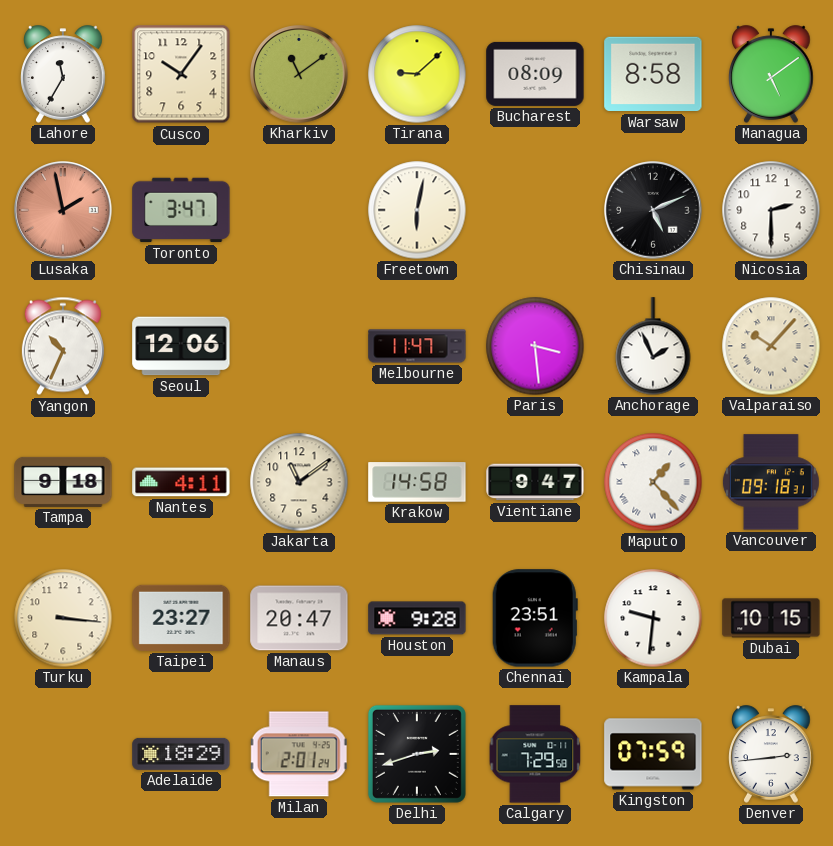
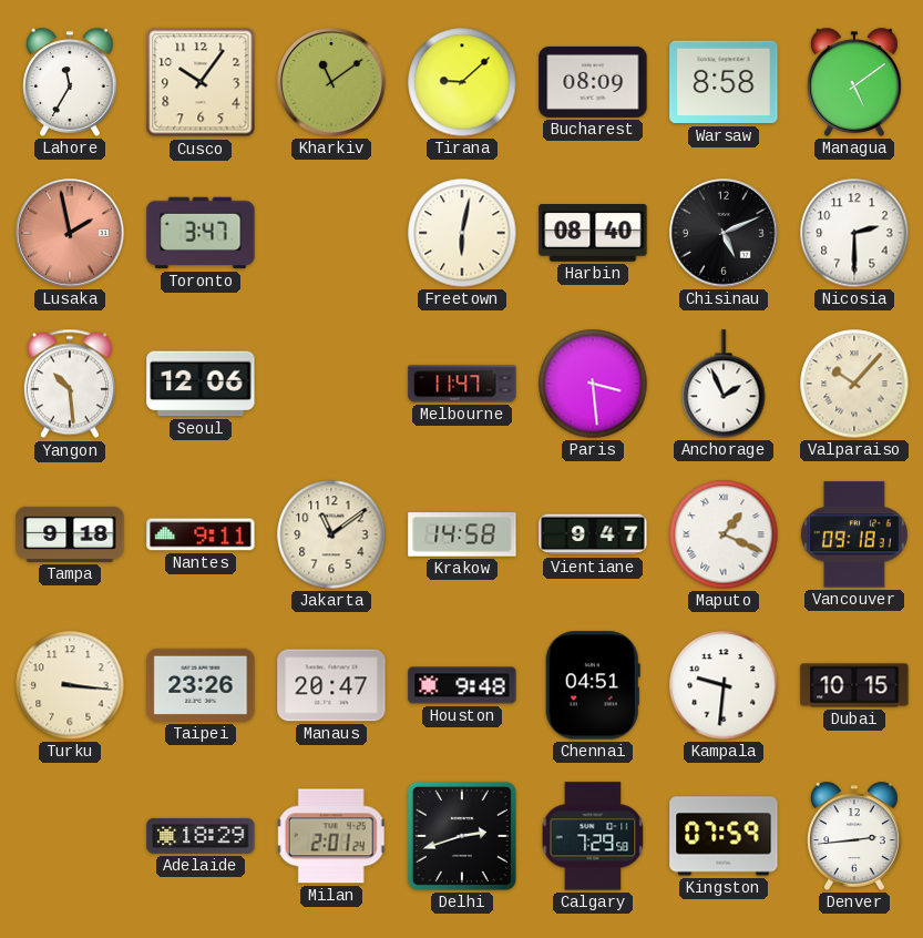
Harbin: none -> 08:40 (593, 234)
Yangon: 10:34 -> 10:29 (70, 384)
Nantes: 4:11 -> 9:11 (201, 534)
Maputo: 1:23 -> 1:19 (724, 534)
Taipei: 23:27 -> 23:26 (201, 685)
Houston: 9:28 -> 9:48 (462, 685)
Chennai: 23:51 -> 04:51 (593, 685)
